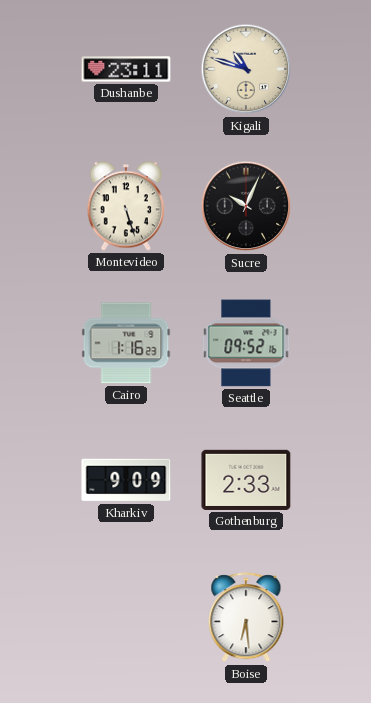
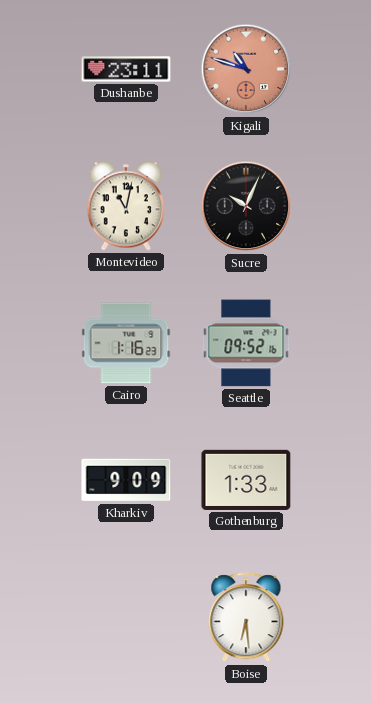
Kigali dial: cream -> salmon (246, 69)
Montevideo: 5:27 -> 11:02 (125, 206)
Gothenburg: 2:33 -> 1:33 (246, 480)
